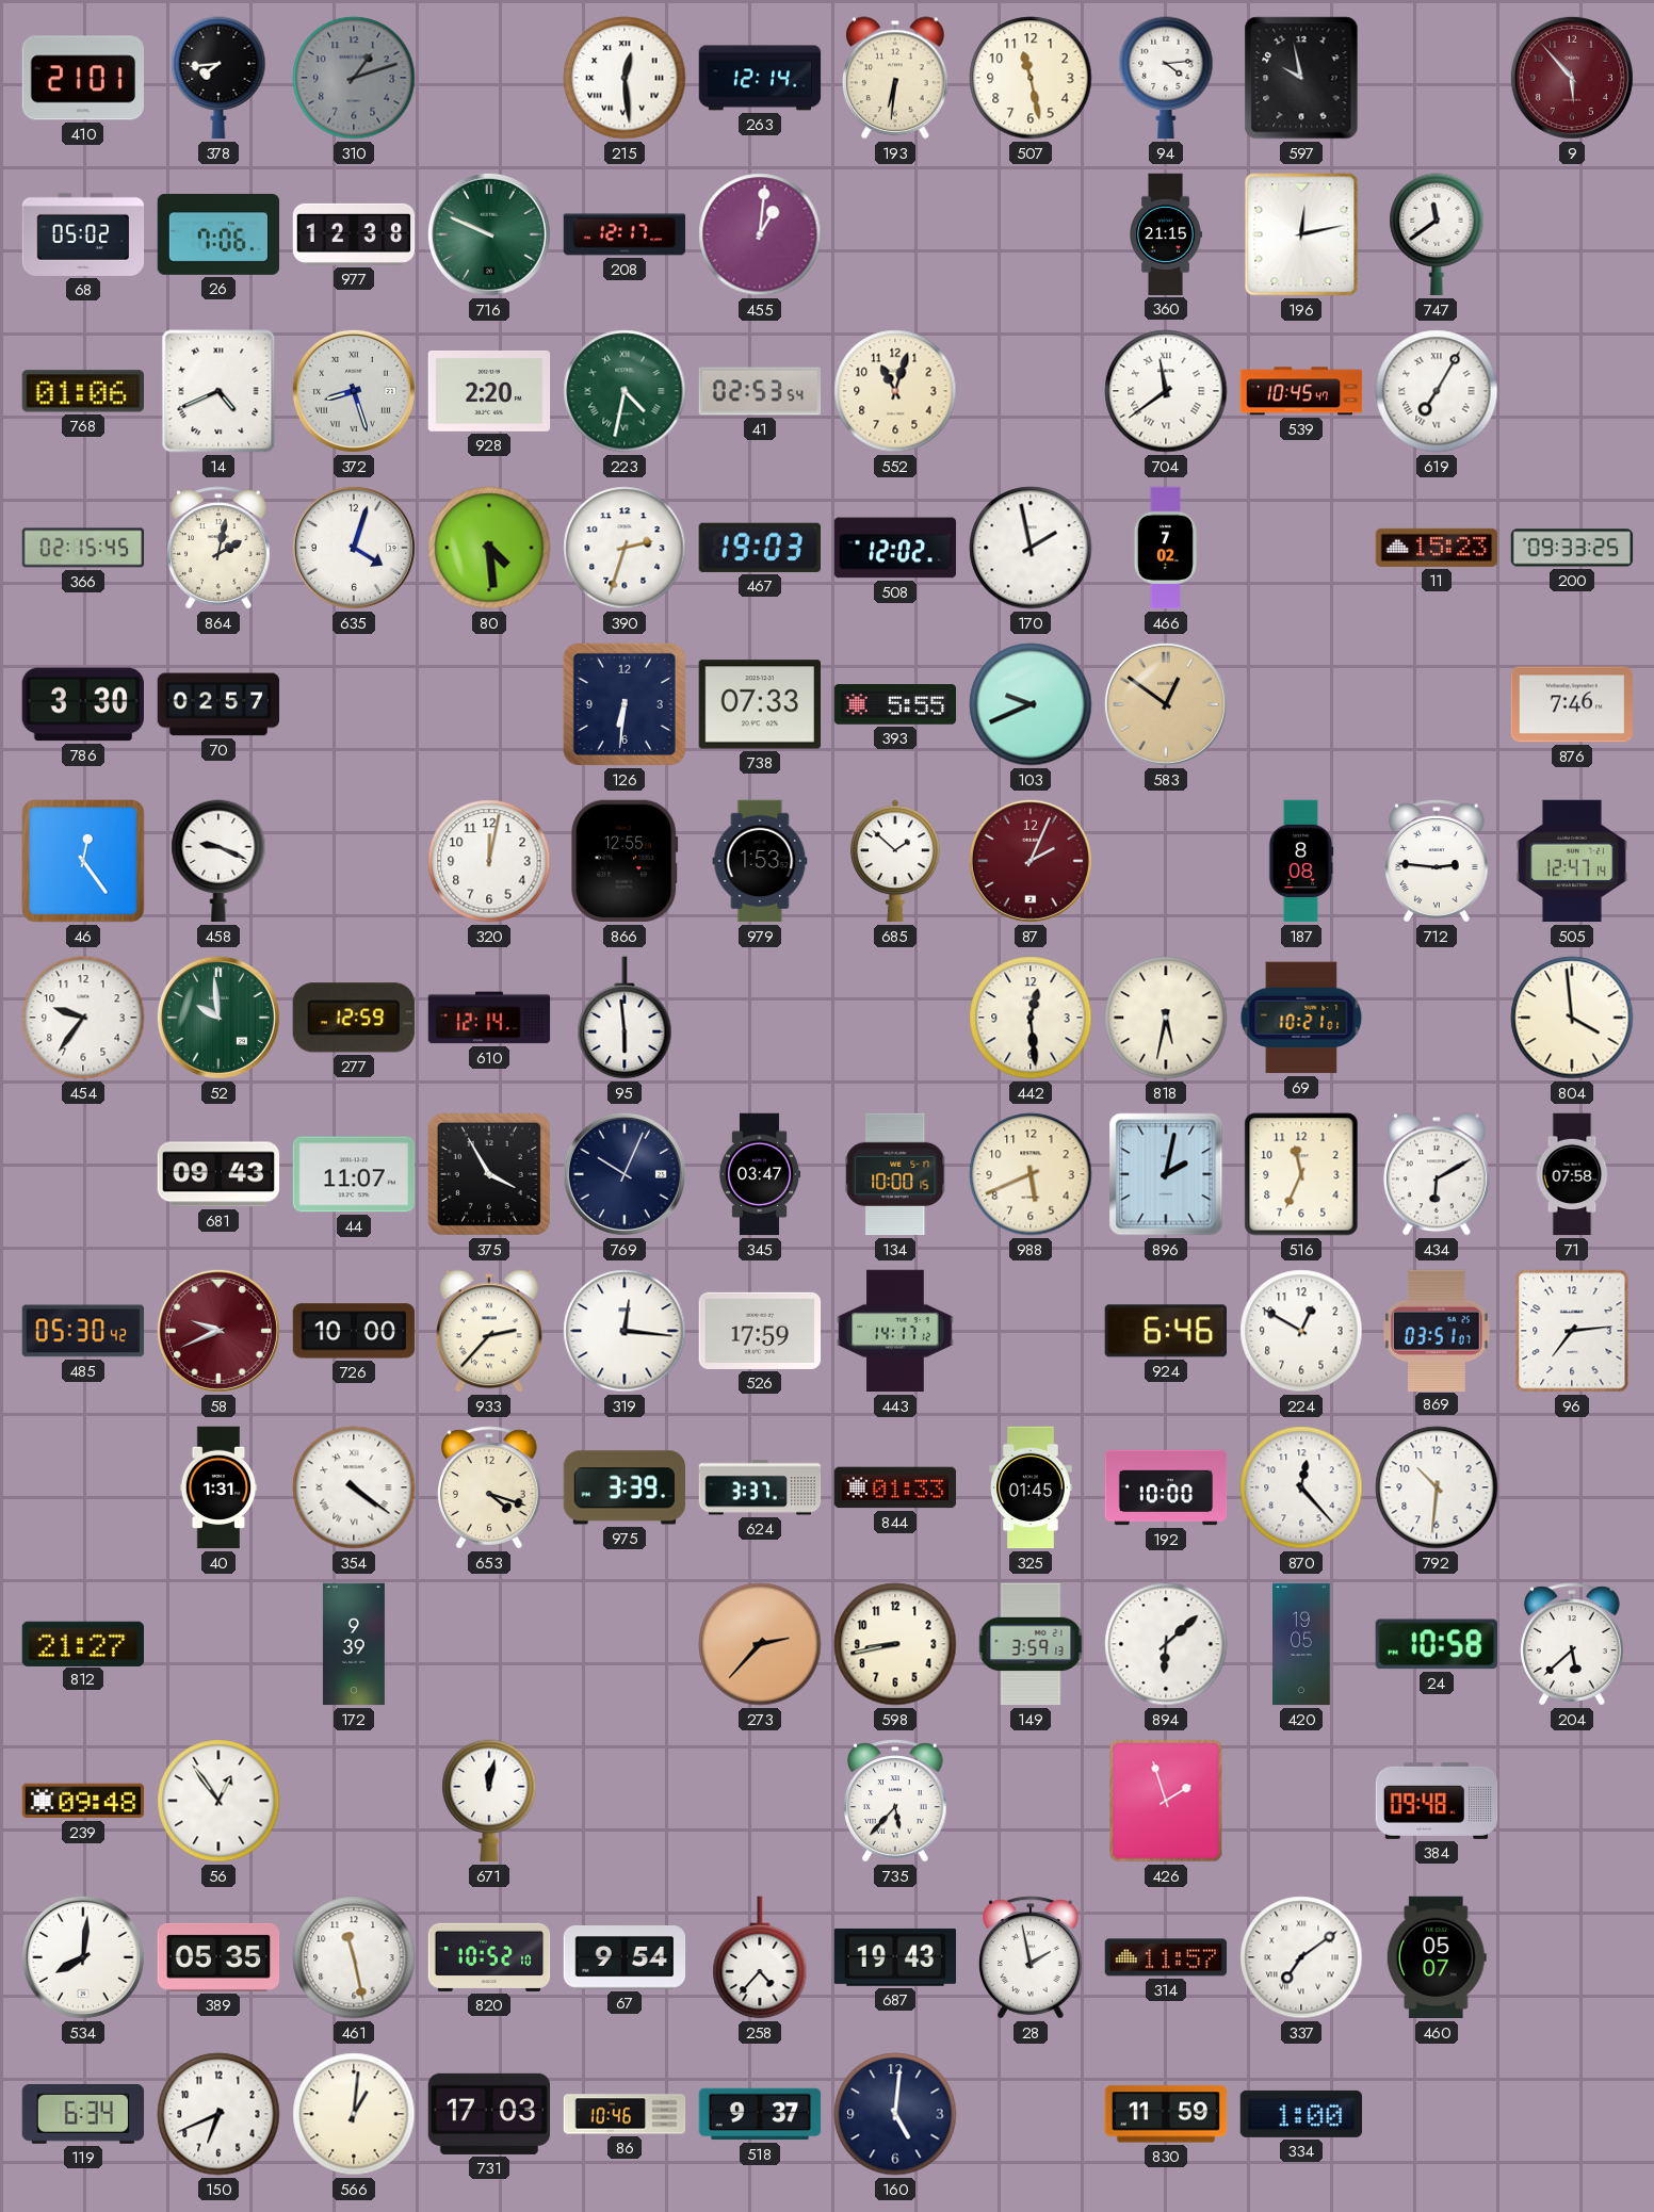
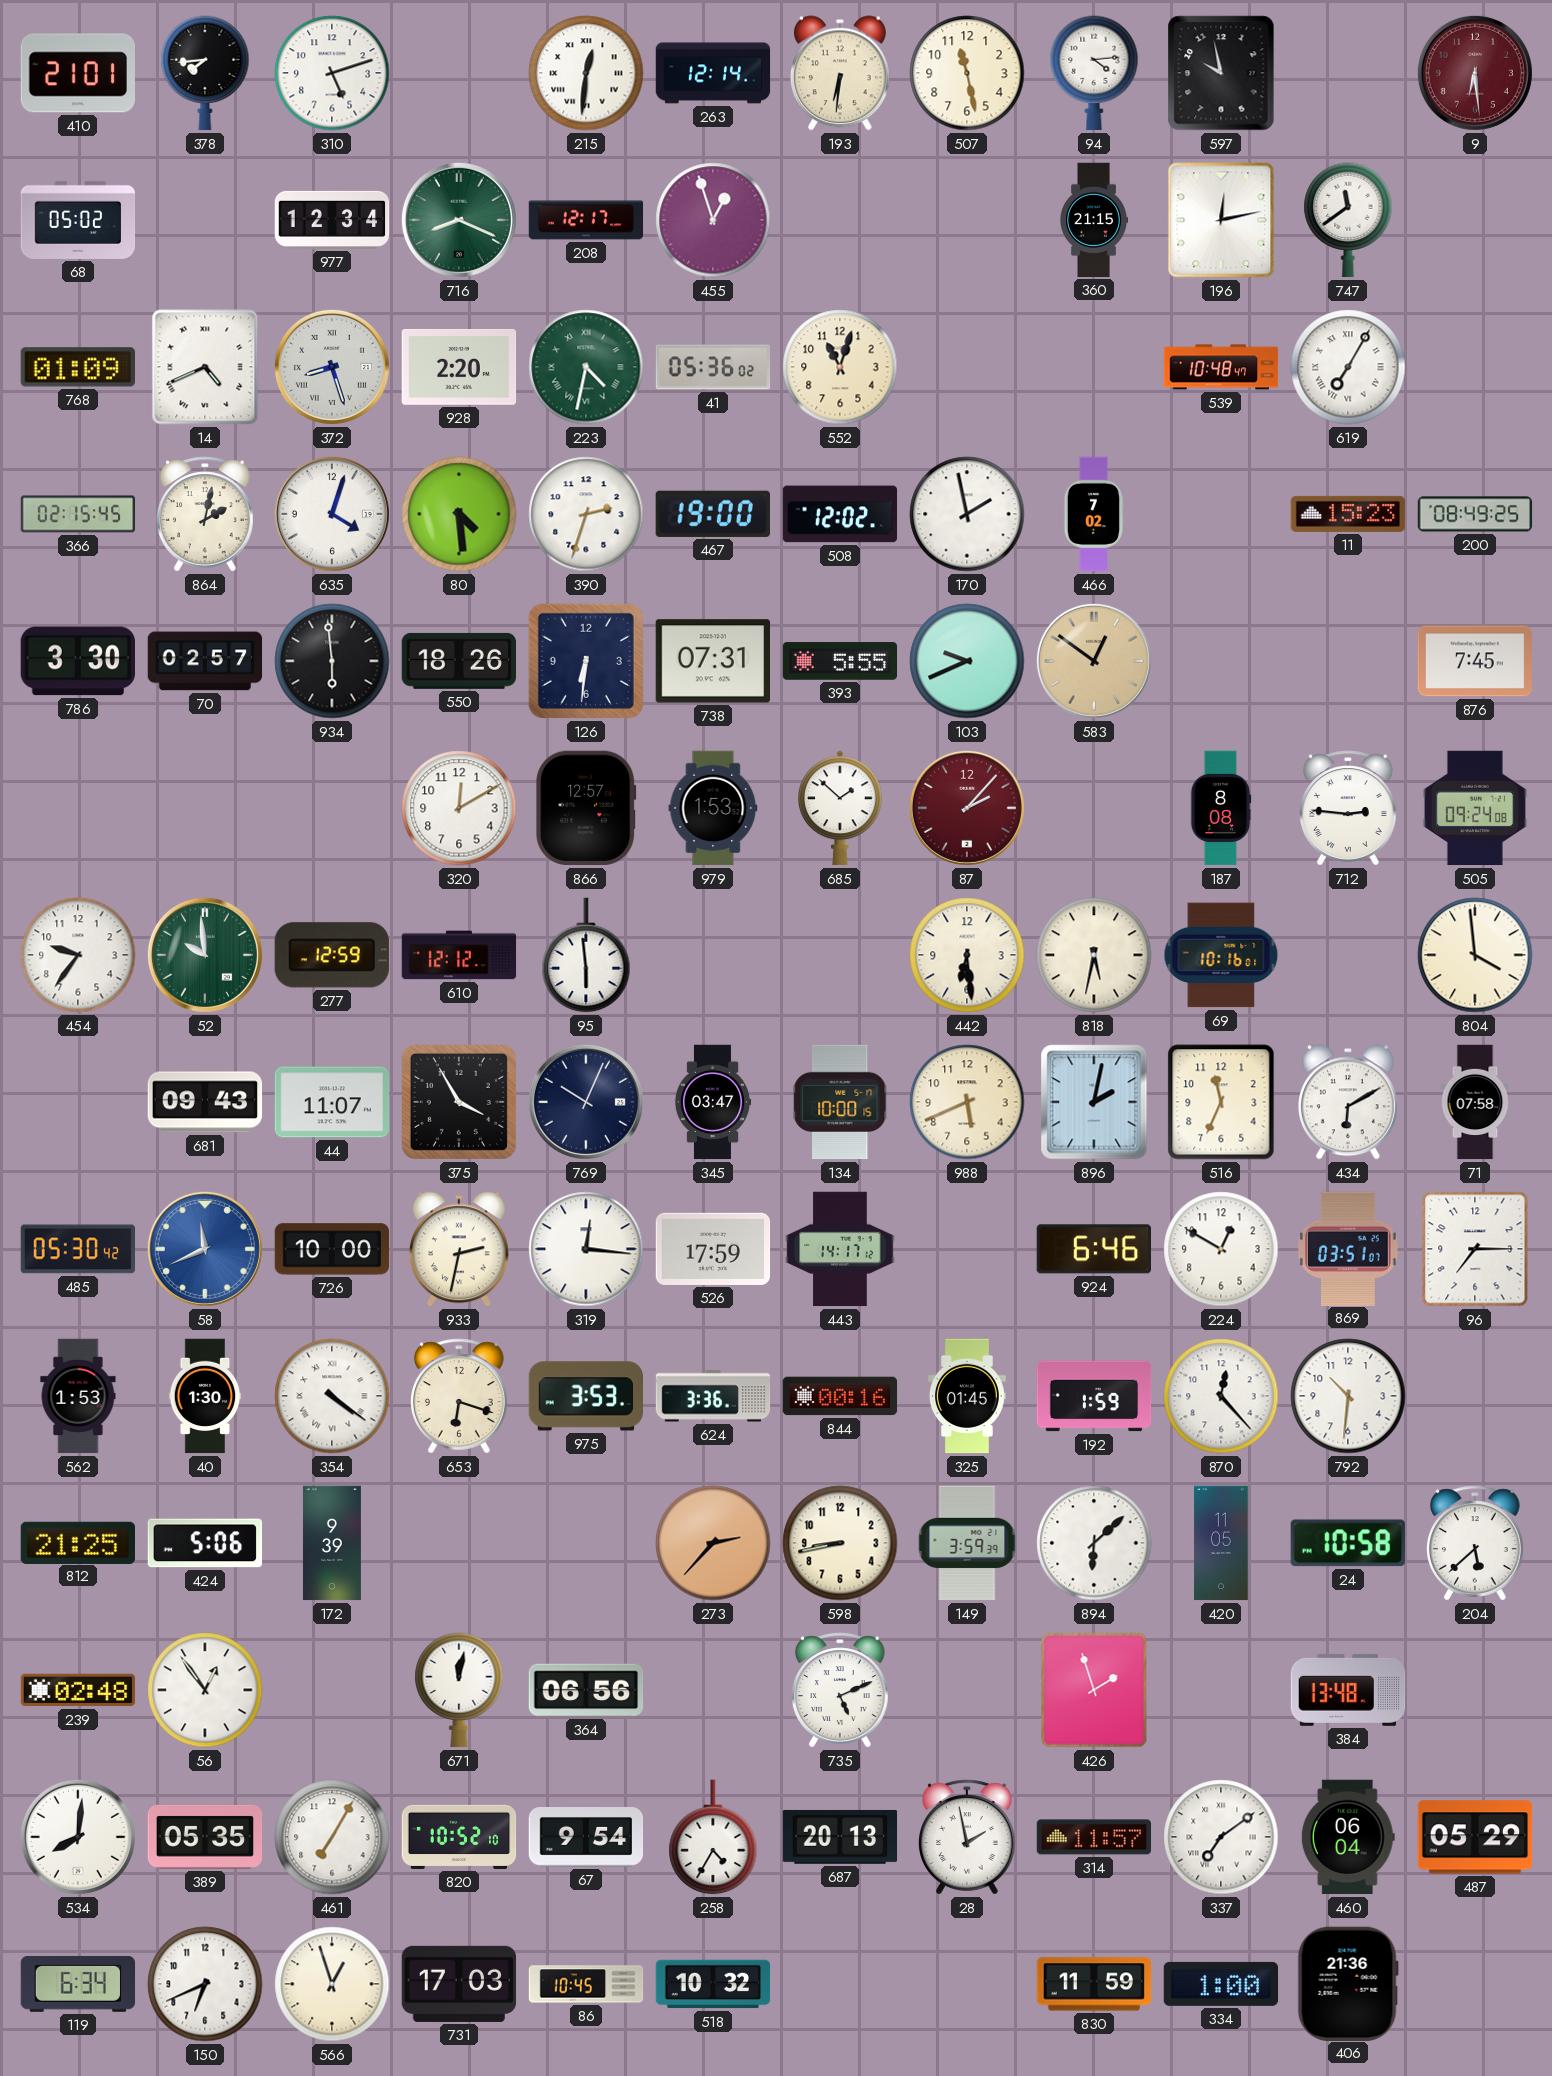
310: 1:12 -> 5:12 (332, 73)
310 dial: grey -> white (332, 73)
215: 12:29 -> 12:31 (586, 73)
9: 5:53 -> 6:29 (1475, 73)
26: 7:06 -> none (218, 234)
977: 12:38 -> 12:34 (332, 220)
716: 9:49 -> 8:19 (459, 220)
455: 1:01 -> 12:57 (713, 220)
768: 01:06 -> 01:09 (77, 367)
41: 02:53 -> 05:36 (713, 367)
704: 11:39 -> none (1166, 391)
539: 10:45 -> 10:48 (1221, 367)
467: 19:03 -> 19:00 (713, 514)
200: 09:33 -> 08:49 (1475, 514)
934: none -> 5:59 (332, 661)
550: none -> 18:26 (459, 661)
738: 07:33 -> 07:31 (712, 661)
876: 7:46 -> 7:45 (1475, 661)
46: 12:24 -> none (84, 862)
458: 9:19 -> none (218, 861)
320: 12:02 -> 12:10 (459, 808)
866: 12:55 -> 12:57 (586, 808)
87: 2:04 -> 2:07 (967, 808)
505: 12:47 -> 09:24 (1475, 808)
610: 12:14 -> 12:12 (459, 955)
442: 12:29 -> 6:29 (967, 955)
69: 10:21 -> 10:16 (1221, 955)
58: 9:41 -> 11:41 (205, 1249)
58 dial: burgundy -> blue (205, 1249)
933: 2:37 -> 2:32 (459, 1249)
96: 7:14 -> 7:15 (1475, 1249)
562: none -> 1:53 (78, 1396)
40: 1:31 -> 1:30 (205, 1396)
653: 4:18 -> 6:18 (460, 1396)
975: 3:39 -> 3:53 (585, 1396)
624: 3:37 -> 3:36 (713, 1396)
844: 01:33 -> 00:16 (840, 1396)
192: 10:00 -> 1:59 (1094, 1396)
812: 21:27 -> 21:25 (78, 1542)
424: none -> 5:06 (205, 1543)
149: 3:59:13 -> 3:59:39 (967, 1543)
420: 19:05 -> 11:05 (1221, 1543)
239: 09:48 -> 02:48 (78, 1690)
364: none -> 06:56 (586, 1690)
735: 5:37 -> 5:11 (841, 1690)
384: 09:48 -> 13:48 (1348, 1690)
461: 11:28 -> 7:05 (332, 1837)
258: 4:37 -> 4:35 (713, 1837)
687: 19:43 -> 20:13 (840, 1837)
460: 05:07 -> 06:04 (1348, 1837)
487: none -> 05:29 (1475, 1837)
566: 1:01 -> 12:57 (332, 1984)
86: 10:46 -> 10:45 (586, 1984)
518: 9:37 -> 10:32 (713, 1984)
160: 5:01 -> none (895, 2114)
406: none -> 21:36 (1348, 1983)
